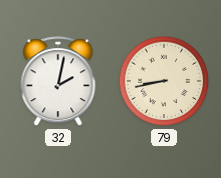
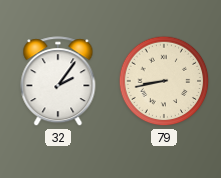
32: 2:02 -> 2:06 (58, 82)
